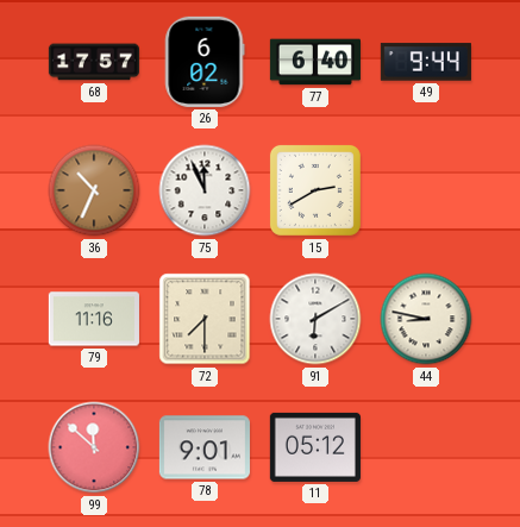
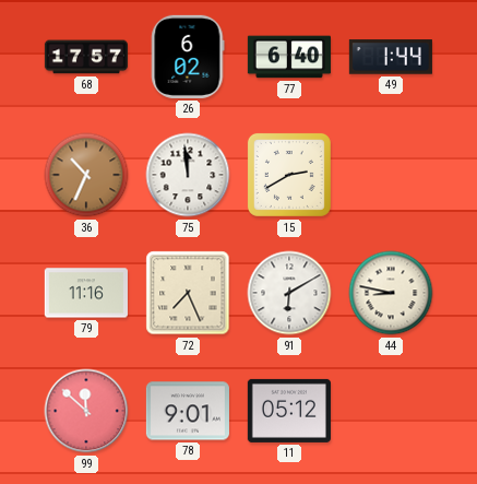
49: 9:44 -> 1:44 (391, 57)
75: 11:56 -> 11:59 (188, 175)
72: 7:30 -> 7:26 (188, 293)
